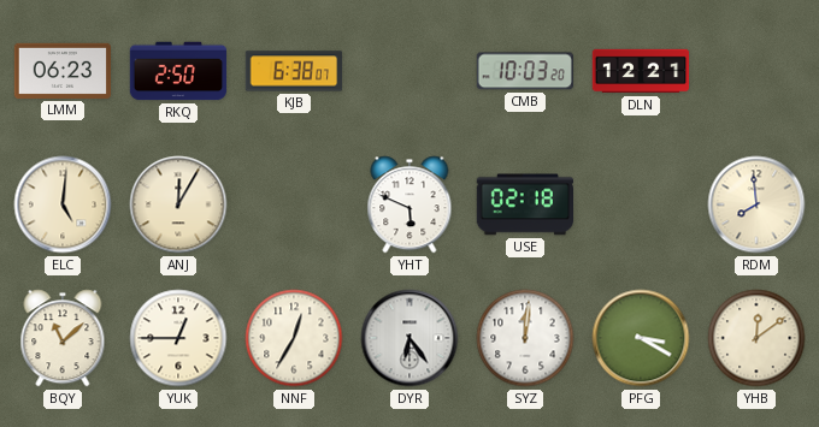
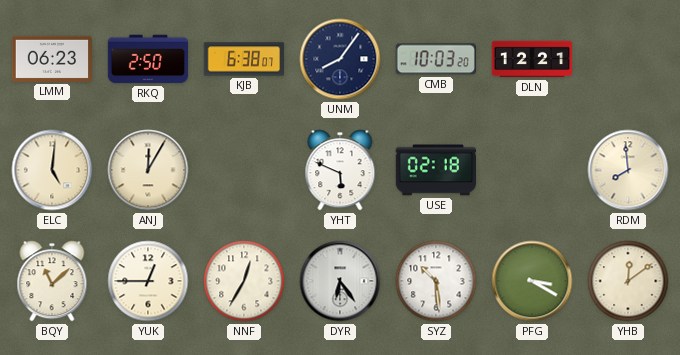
UNM: none -> 8:06 (340, 59)
SYZ: 12:01 -> 10:29 (436, 281)
